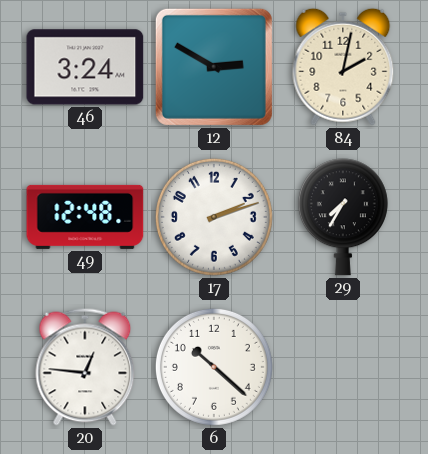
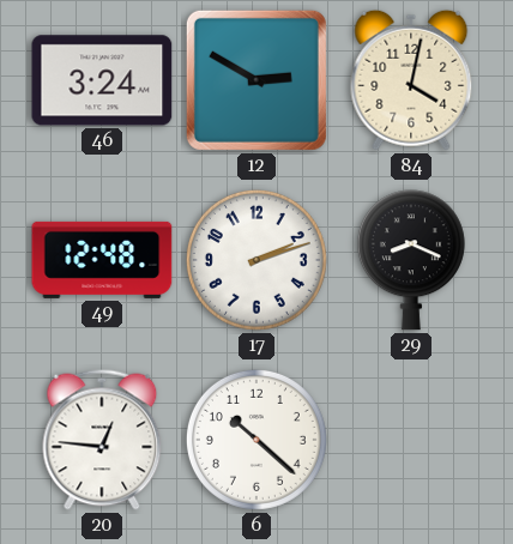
84: 2:02 -> 4:02 (411, 80)
29: 7:35 -> 8:19 (411, 260)
